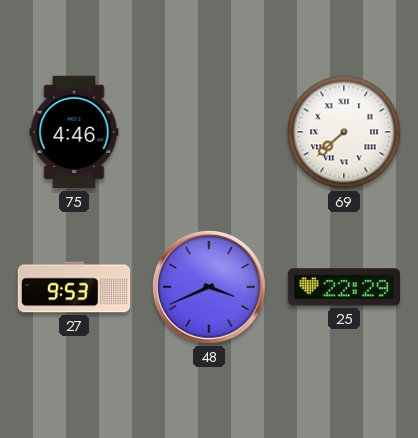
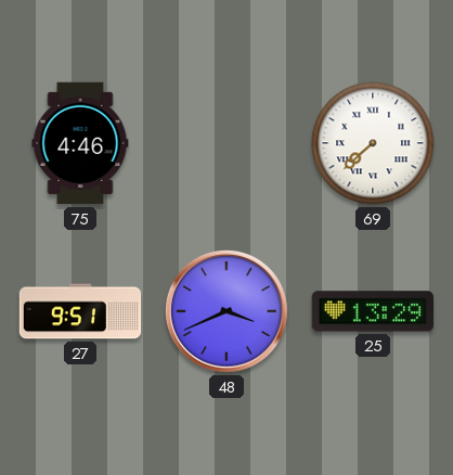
27: 9:53 -> 9:51 (80, 311)
25: 22:29 -> 13:29 (372, 311)
